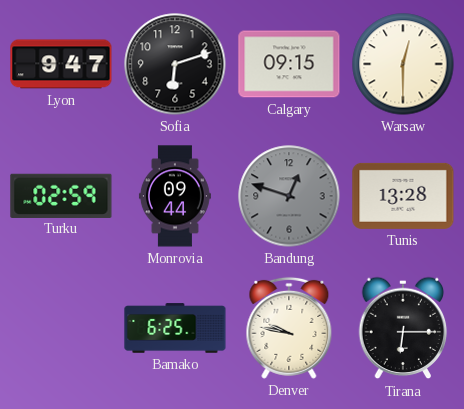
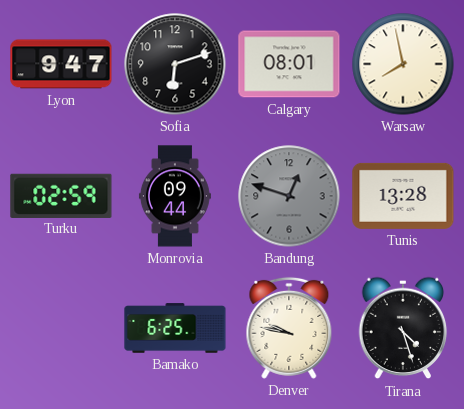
Calgary: 09:15 -> 08:01 (289, 64)
Warsaw: 12:30 -> 7:58 (403, 64)
Tirana: 6:15 -> 4:27 (403, 328)
